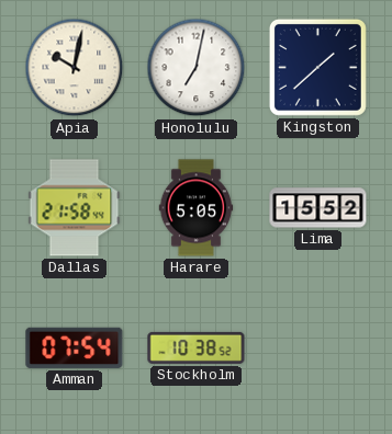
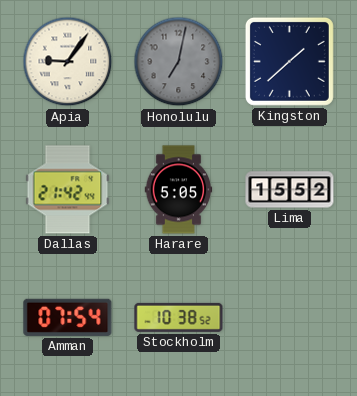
Apia: 10:02 -> 9:06 (68, 62)
Honolulu dial: white -> grey (179, 62)
Dallas: 21:58 -> 21:42 (68, 190)
